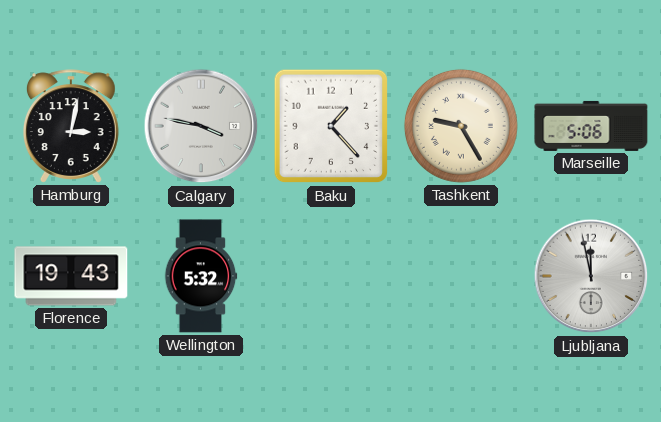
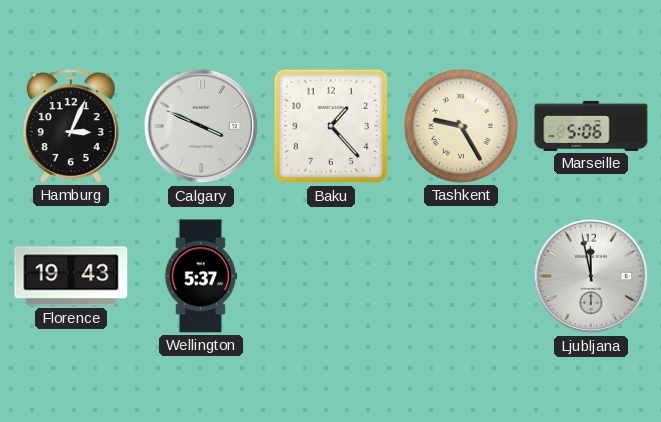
Hamburg: 3:02 -> 3:04 (71, 126)
Calgary: 3:47 -> 3:49 (201, 126)
Wellington: 5:32 -> 5:37 (201, 276)
